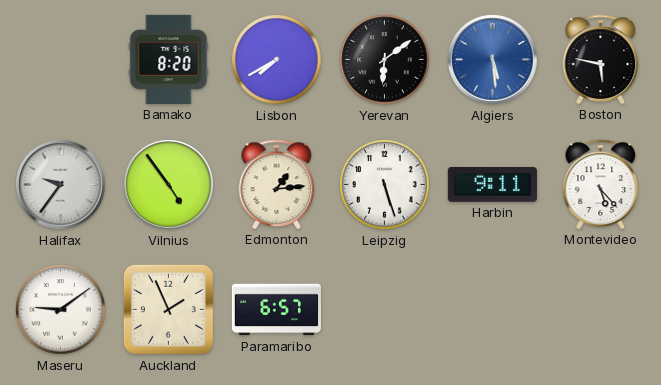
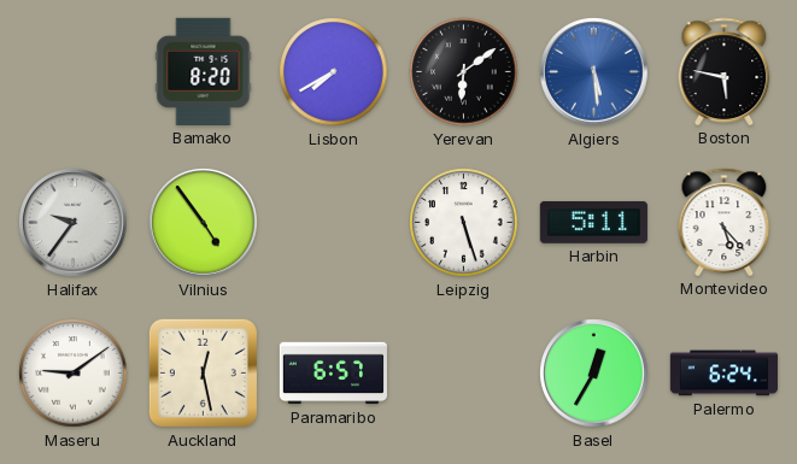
Edmonton: 1:14 -> none (277, 184)
Harbin: 9:11 -> 5:11 (593, 222)
Auckland: 1:56 -> 12:28 (203, 372)
Basel: none -> 12:35 (594, 374)
Palermo: none -> 6:24 (723, 374)
